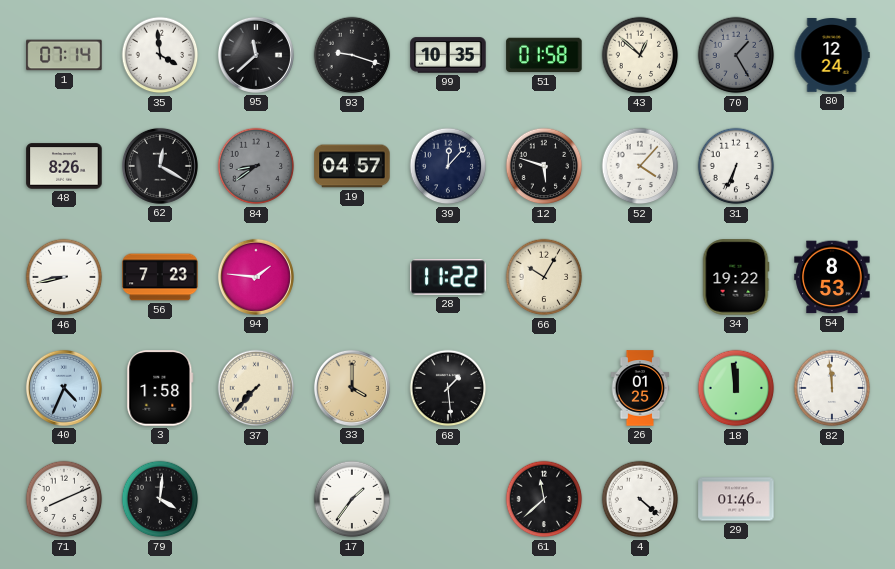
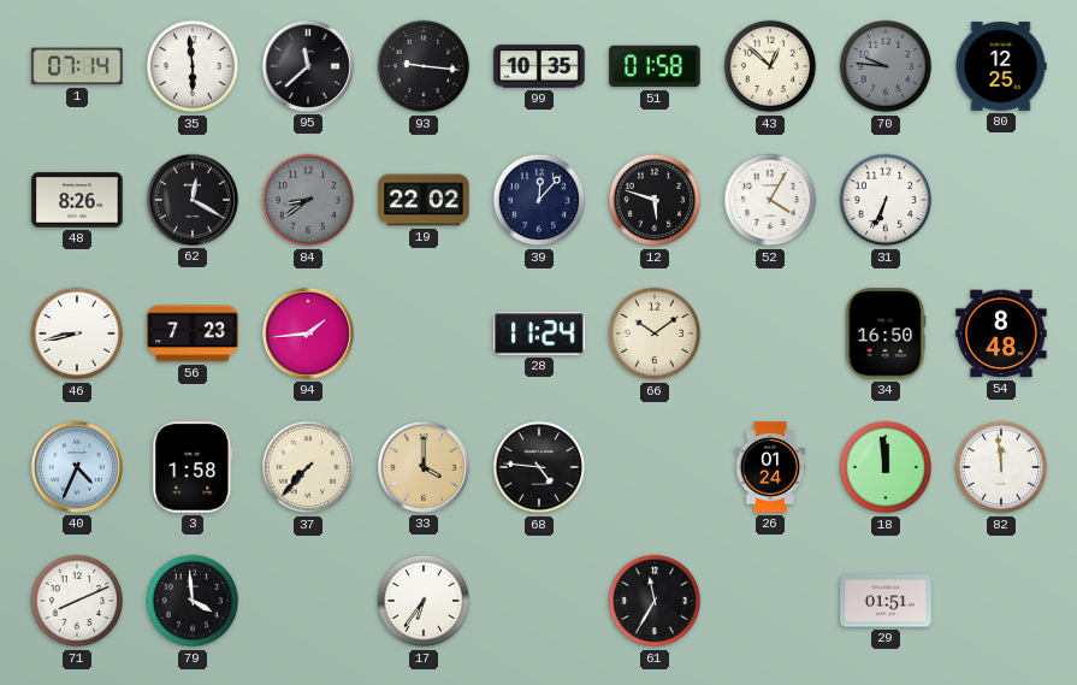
35: 3:59 -> 5:59 (193, 66)
93: 9:18 -> 9:16 (424, 66)
70: 1:25 -> 9:46 (886, 66)
80: 12:24 -> 12:25 (1001, 67)
19: 04:57 -> 22:02 (424, 200)
52: 4:07 -> 4:05 (770, 200)
94: 1:46 -> 1:44 (308, 333)
28: 11:22 -> 11:24 (539, 333)
66: 10:05 -> 10:09 (655, 333)
34: 19:22 -> 16:50 (886, 333)
54: 8:53 -> 8:48 (1001, 333)
68: 1:29 -> 4:46 (539, 467)
26: 01:25 -> 01:24 (770, 467)
79: 4:01 -> 3:59 (193, 601)
17: 1:36 -> 6:36 (424, 601)
61: 11:38 -> 11:35 (655, 601)
4: 4:22 -> none (640, 499)
29: 01:46 -> 01:51 (886, 601)
